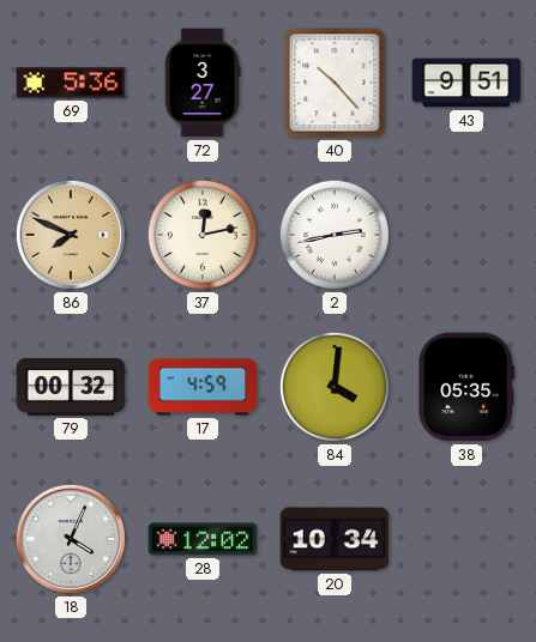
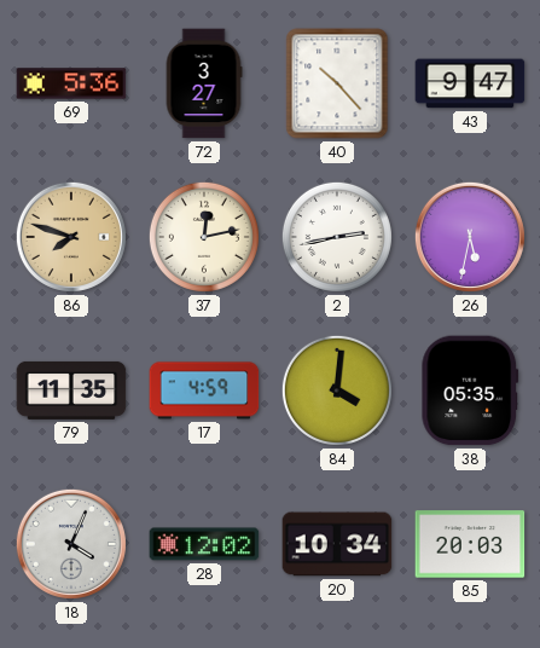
43: 9:51 -> 9:47 (470, 83)
86: 7:49 -> 7:48 (71, 237)
26: none -> 5:32 (470, 237)
79: 00:32 -> 11:35 (71, 390)
85: none -> 20:03 (470, 544)
